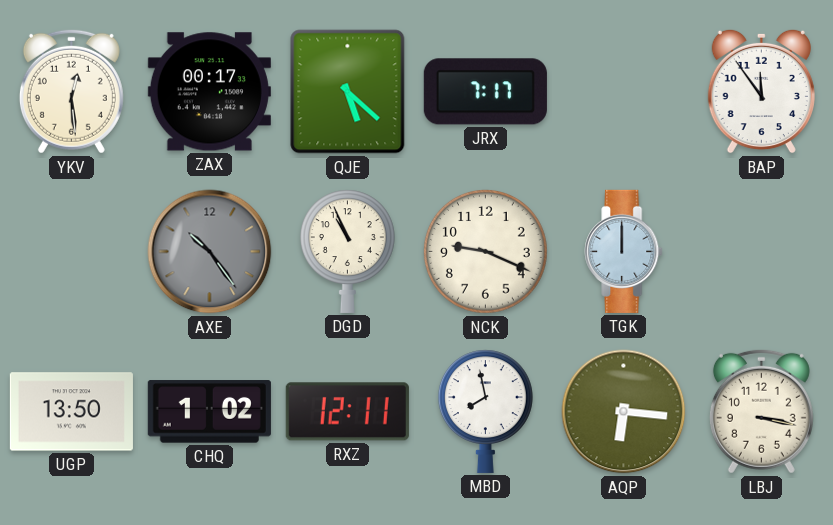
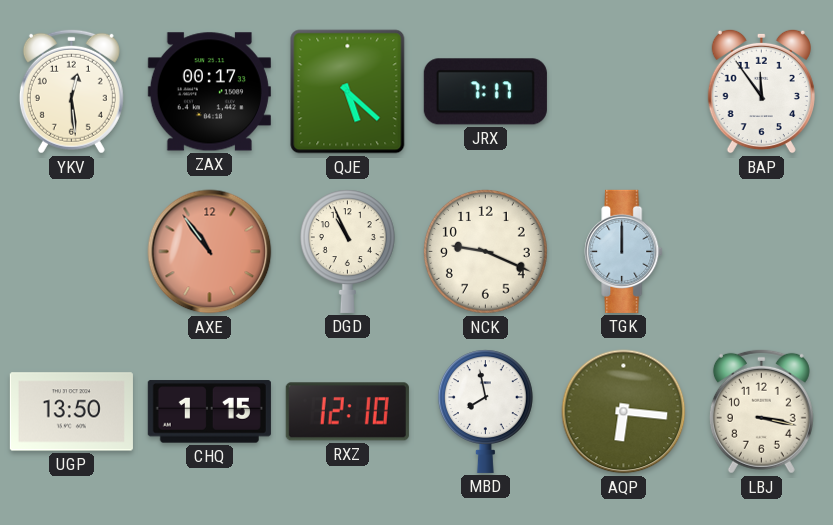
AXE: 10:24 -> 10:54 (210, 252)
AXE dial: grey -> salmon (210, 252)
CHQ: 1:02 -> 1:15 (209, 412)
RXZ: 12:11 -> 12:10 (347, 412)
